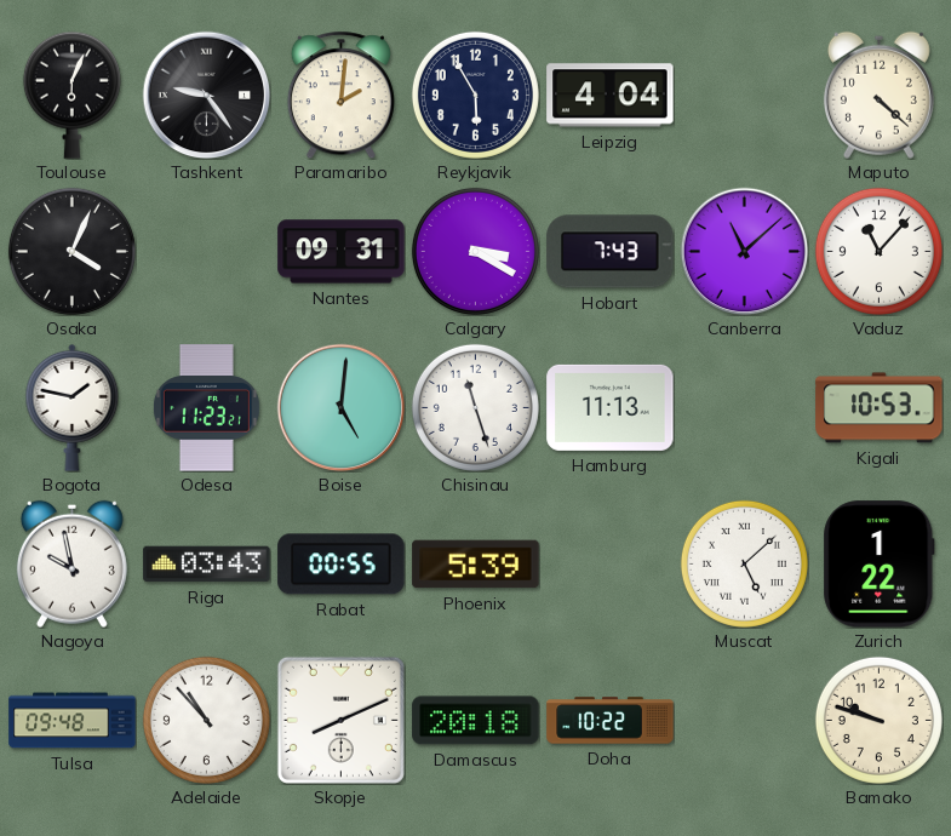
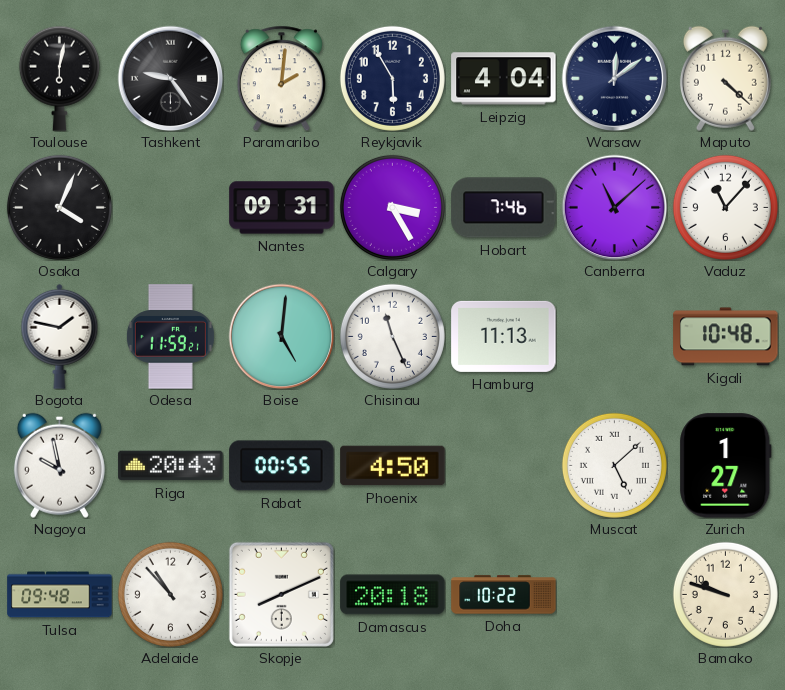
Toulouse: 6:04 -> 6:02 (59, 78)
Warsaw: none -> 12:09 (614, 78)
Calgary: 3:20 -> 3:25 (392, 207)
Hobart: 7:43 -> 7:46 (504, 208)
Odesa: 11:23 -> 11:59 (170, 337)
Chisinau: 11:27 -> 11:26 (392, 336)
Kigali: 10:53 -> 10:48 (726, 337)
Riga: 03:43 -> 20:43 (171, 466)
Phoenix: 5:39 -> 4:50 (393, 466)
Zurich: 1:22 -> 1:27 (726, 466)
